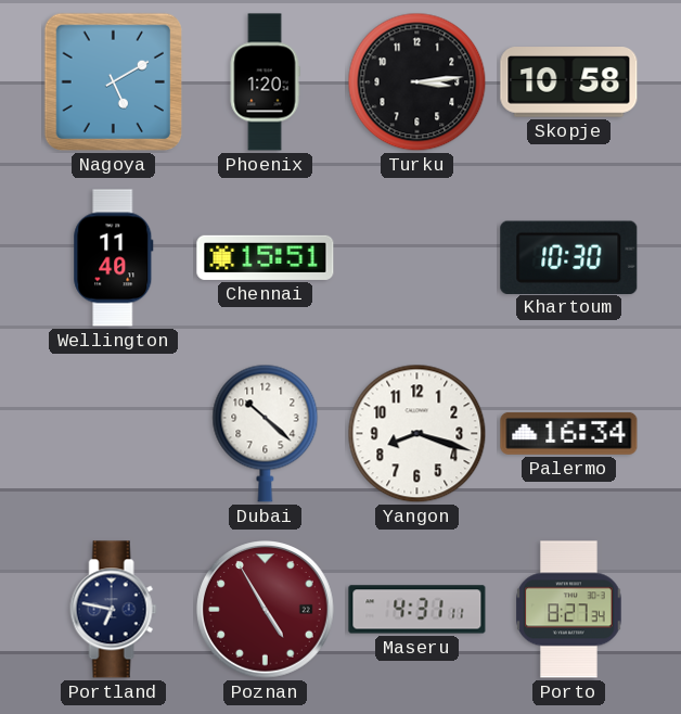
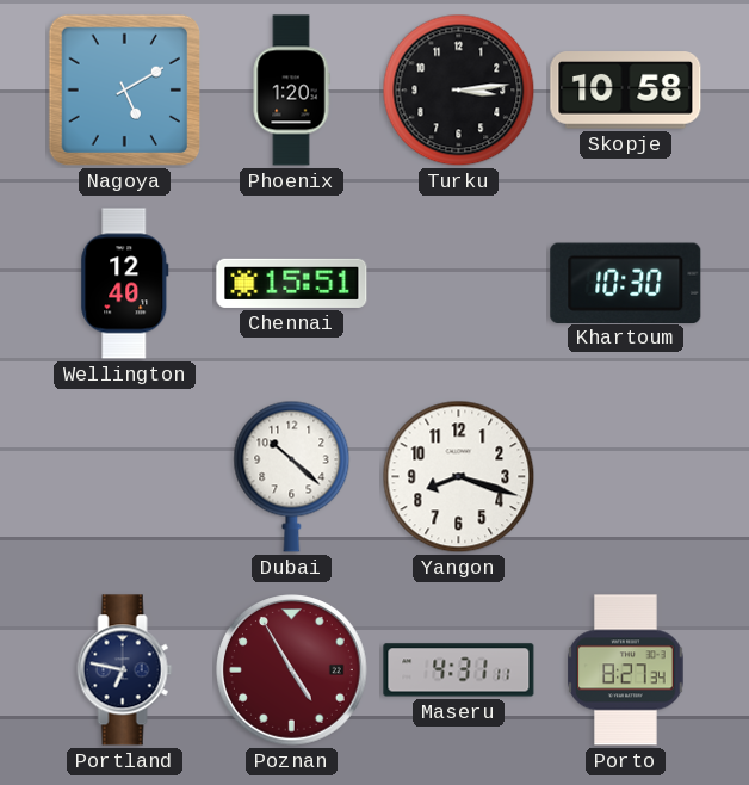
Wellington: 11:40 -> 12:40 (125, 284)
Palermo: 16:34 -> none (569, 433)
